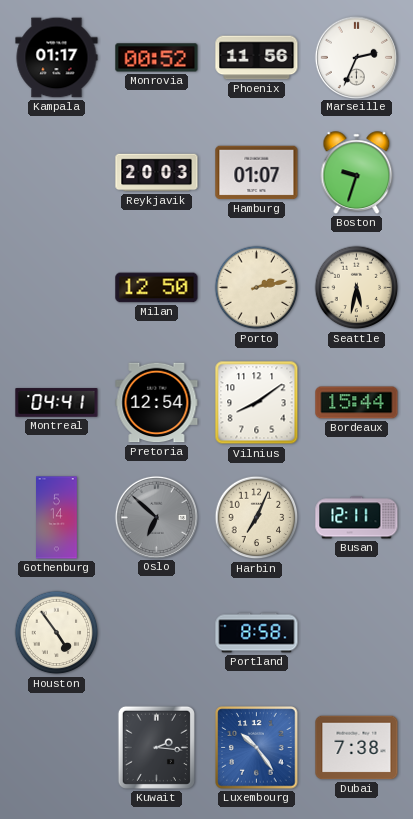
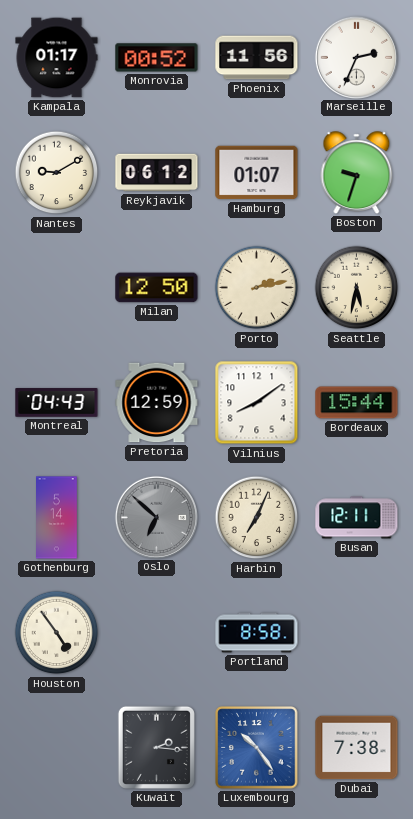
Nantes: none -> 9:10 (57, 173)
Reykjavik: 20:03 -> 06:12 (157, 173)
Montreal: 04:41 -> 04:43 (57, 403)
Pretoria: 12:54 -> 12:59 (157, 403)
